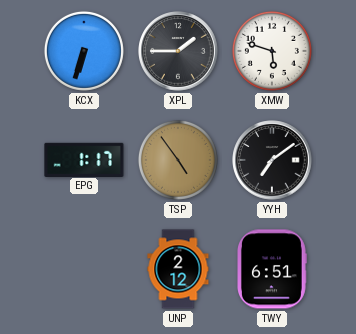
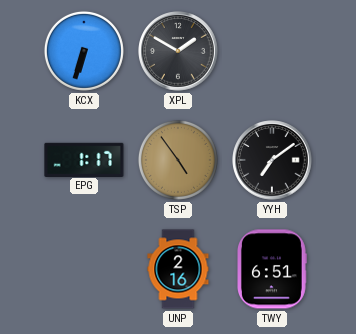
XPL: 1:45 -> 1:50 (178, 51)
XMW: 5:48 -> none (272, 51)
UNP: 2:12 -> 2:16 (178, 269)
